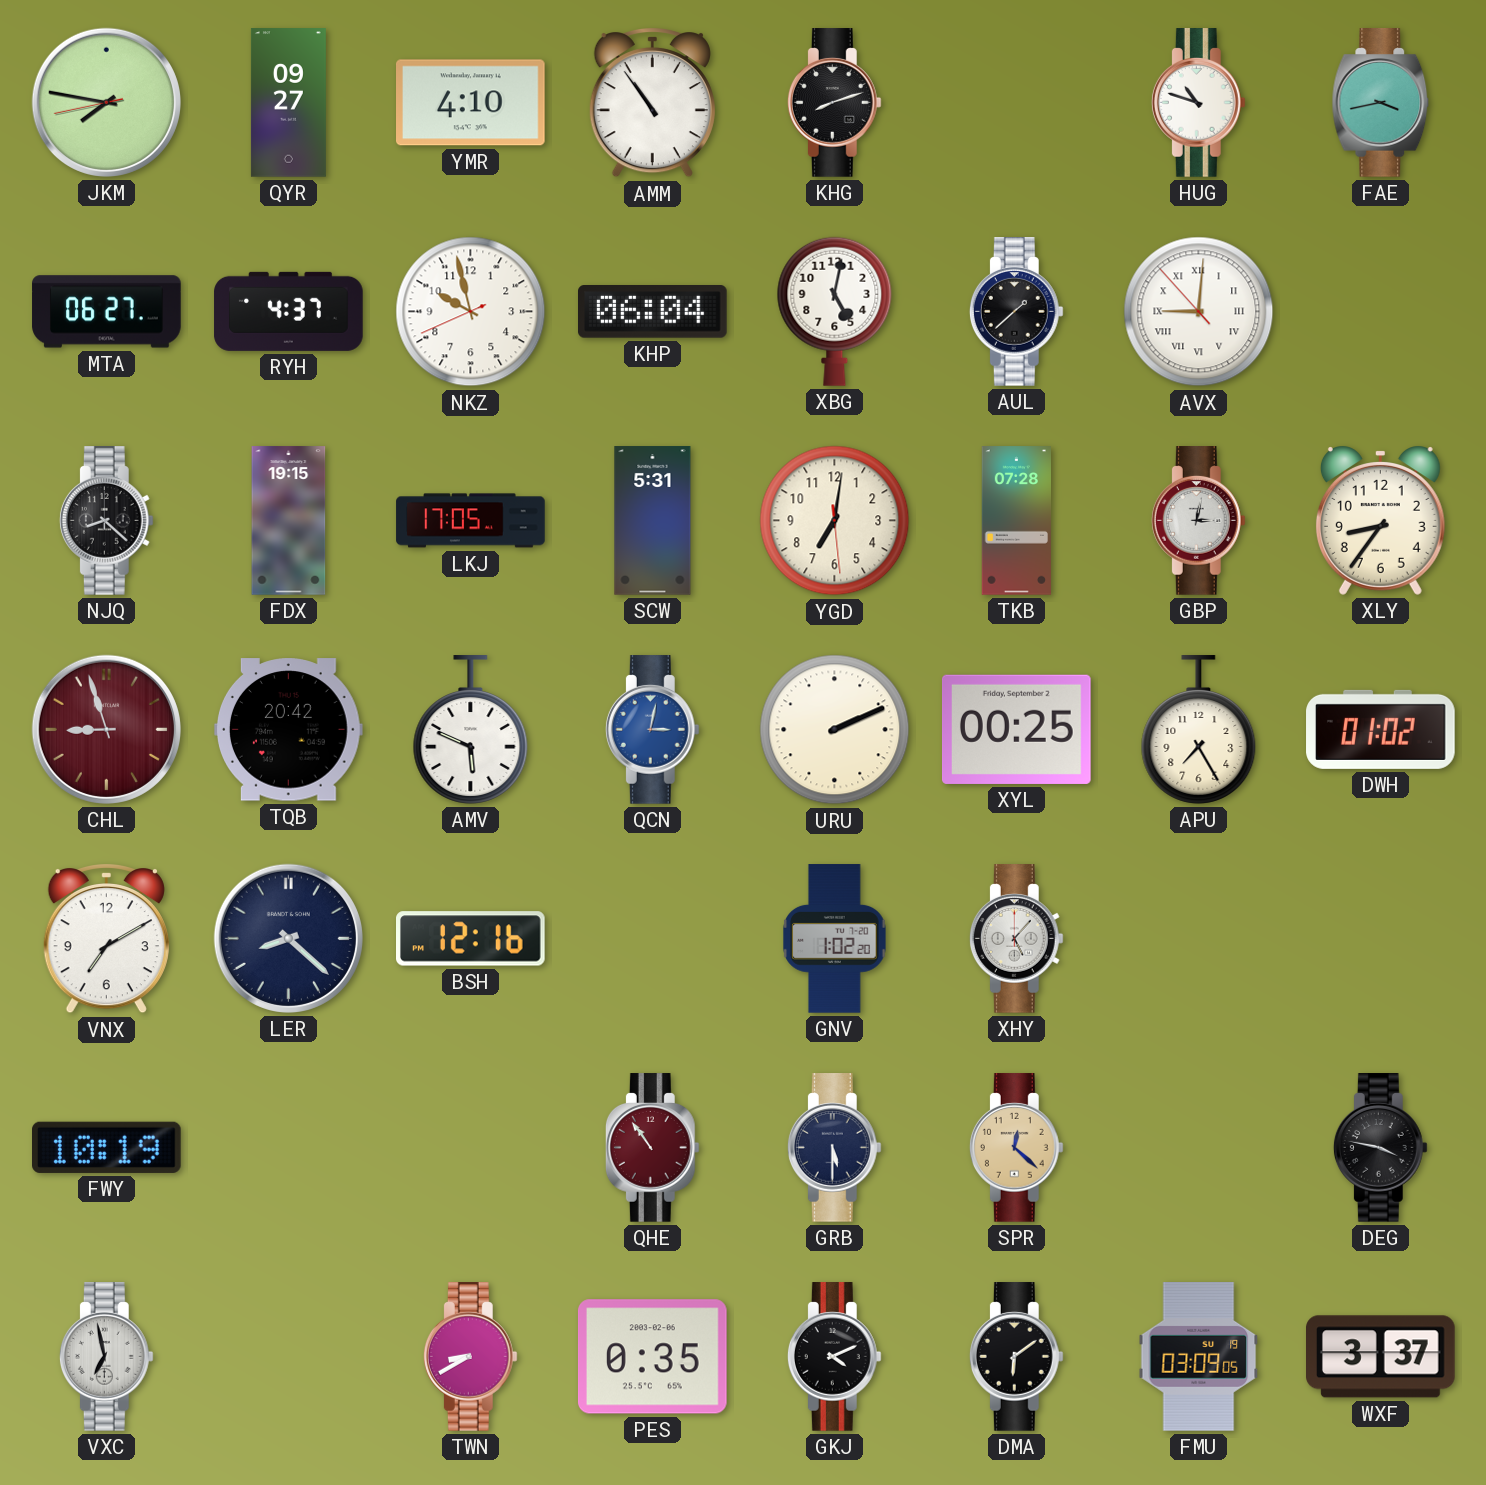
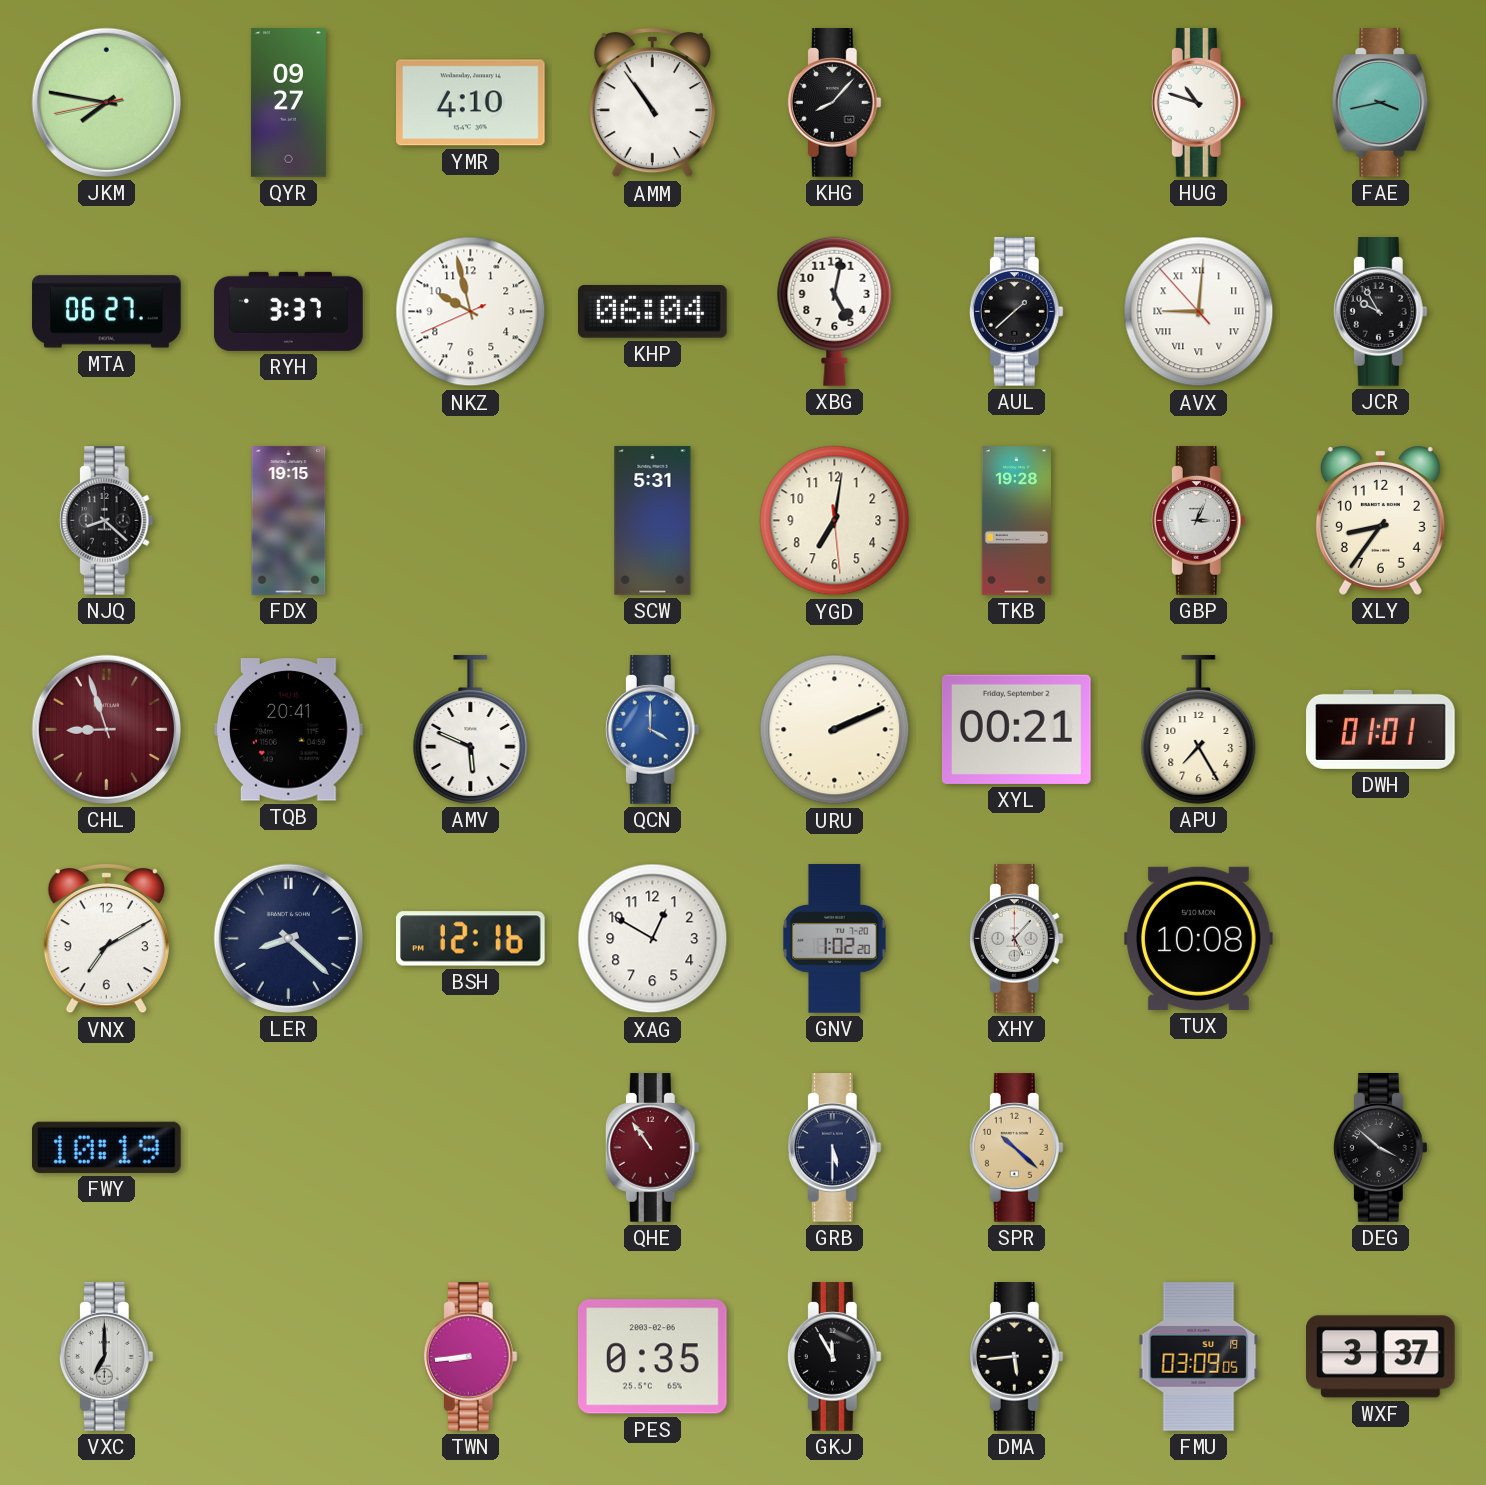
KHG: 8:12 -> 8:07 (834, 103)
RYH: 4:37 -> 3:37 (289, 311)
JCR: none -> 9:55 (1380, 312)
LKJ: 17:05 -> none (471, 521)
TKB: 07:28 -> 19:28 (1016, 521)
GBP: 3:02 -> 3:04 (1198, 521)
TQB: 20:42 -> 20:41 (288, 730)
QCN: 3:02 -> 4:00 (652, 730)
XYL: 00:25 -> 00:21 (1017, 729)
DWH: 01:02 -> 01:01 (1381, 729)
XAG: none -> 12:50 (653, 939)
TUX: none -> 10:08 (1199, 938)
SPR: 12:22 -> 10:22 (1016, 1148)
DEG: 3:47 -> 3:52 (1380, 1148)
VXC: 6:58 -> 7:00 (106, 1357)
TWN: 8:40 -> 8:44 (470, 1357)
GKJ: 4:11 -> 11:55 (834, 1357)
DMA: 6:09 -> 5:44 (1016, 1357)
